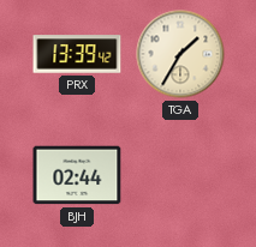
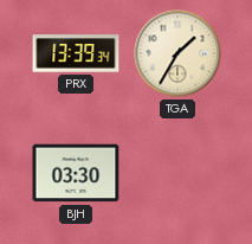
PRX: 13:39:42 -> 13:39:34 (76, 53)
BJH: 02:44 -> 03:30 (76, 173)
